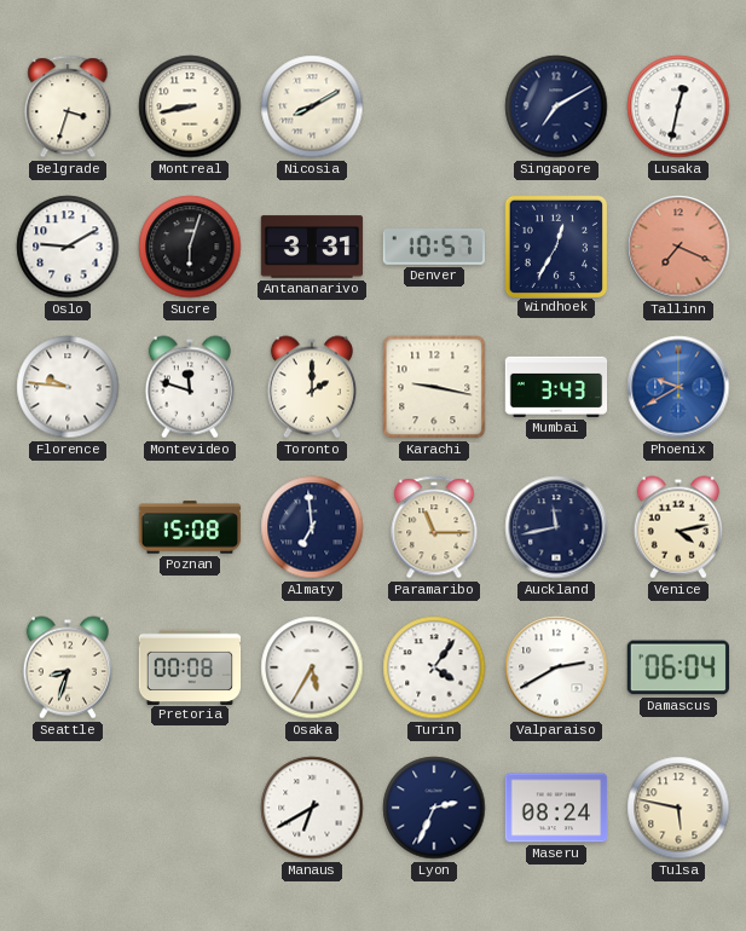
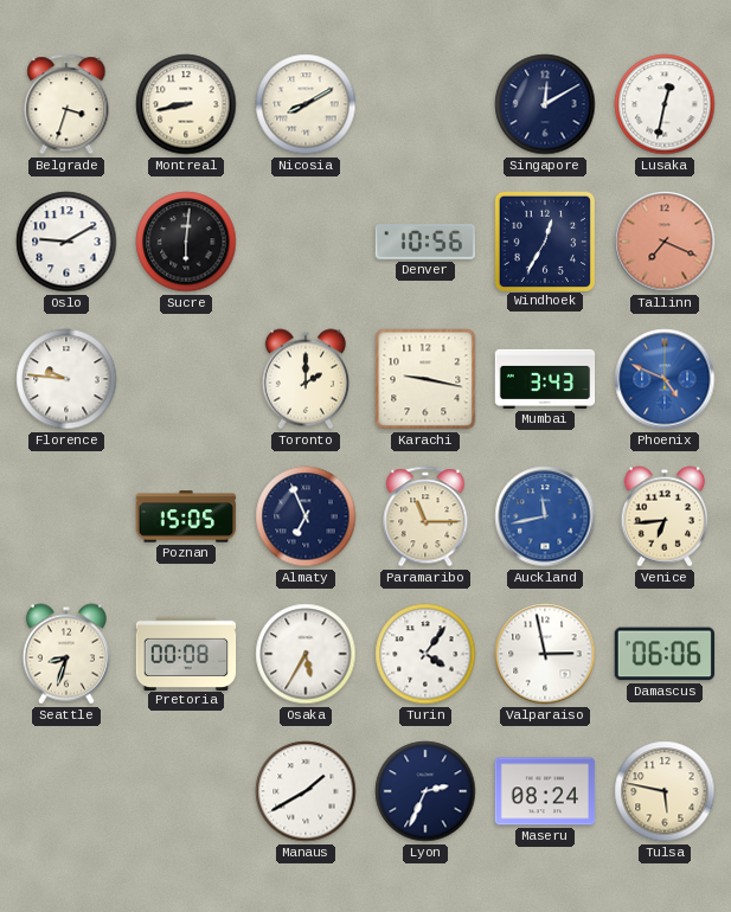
Singapore: 7:10 -> 12:10 (545, 104)
Sucre: 6:03 -> 6:01 (186, 242)
Antananarivo: 3:31 -> none (312, 247)
Denver: 10:57 -> 10:56 (425, 243)
Montevideo: 11:48 -> none (189, 387)
Phoenix: 9:40 -> 4:49 (665, 379)
Poznan: 15:08 -> 15:05 (186, 516)
Almaty: 6:59 -> 6:56 (306, 516)
Auckland dial: navy -> blue (545, 516)
Venice: 4:13 -> 6:44 (663, 516)
Valparaiso: 2:40 -> 2:58 (545, 654)
Damascus: 06:04 -> 06:06 (663, 654)
Manaus: 6:40 -> 1:40 (306, 791)
